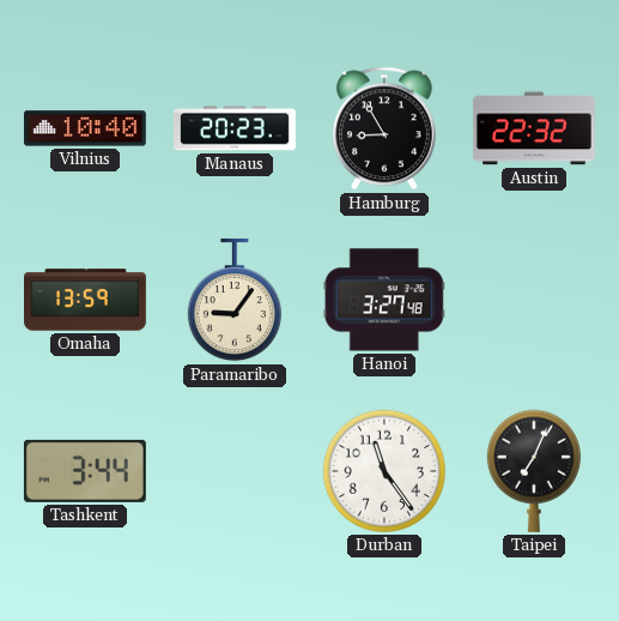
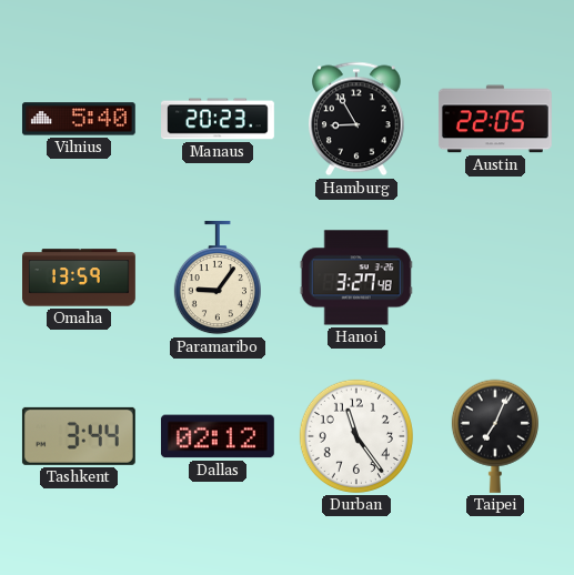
Vilnius: 10:40 -> 5:40 (79, 119)
Austin: 22:32 -> 22:05 (495, 119)
Dallas: none -> 02:12 (218, 436)
